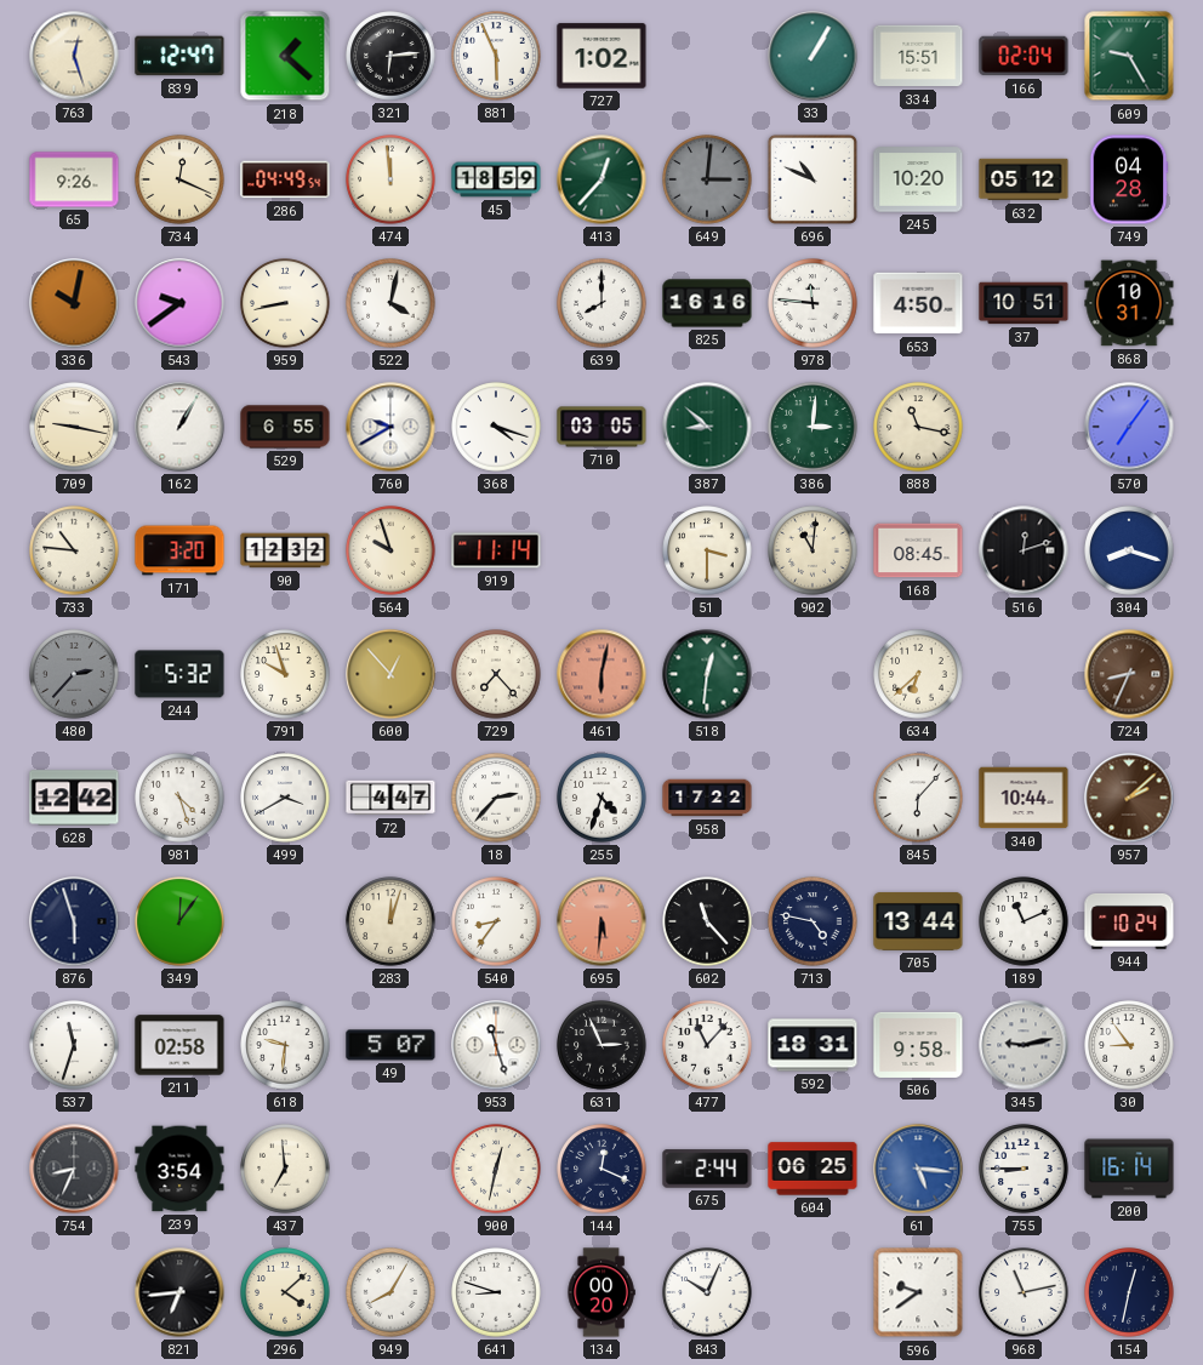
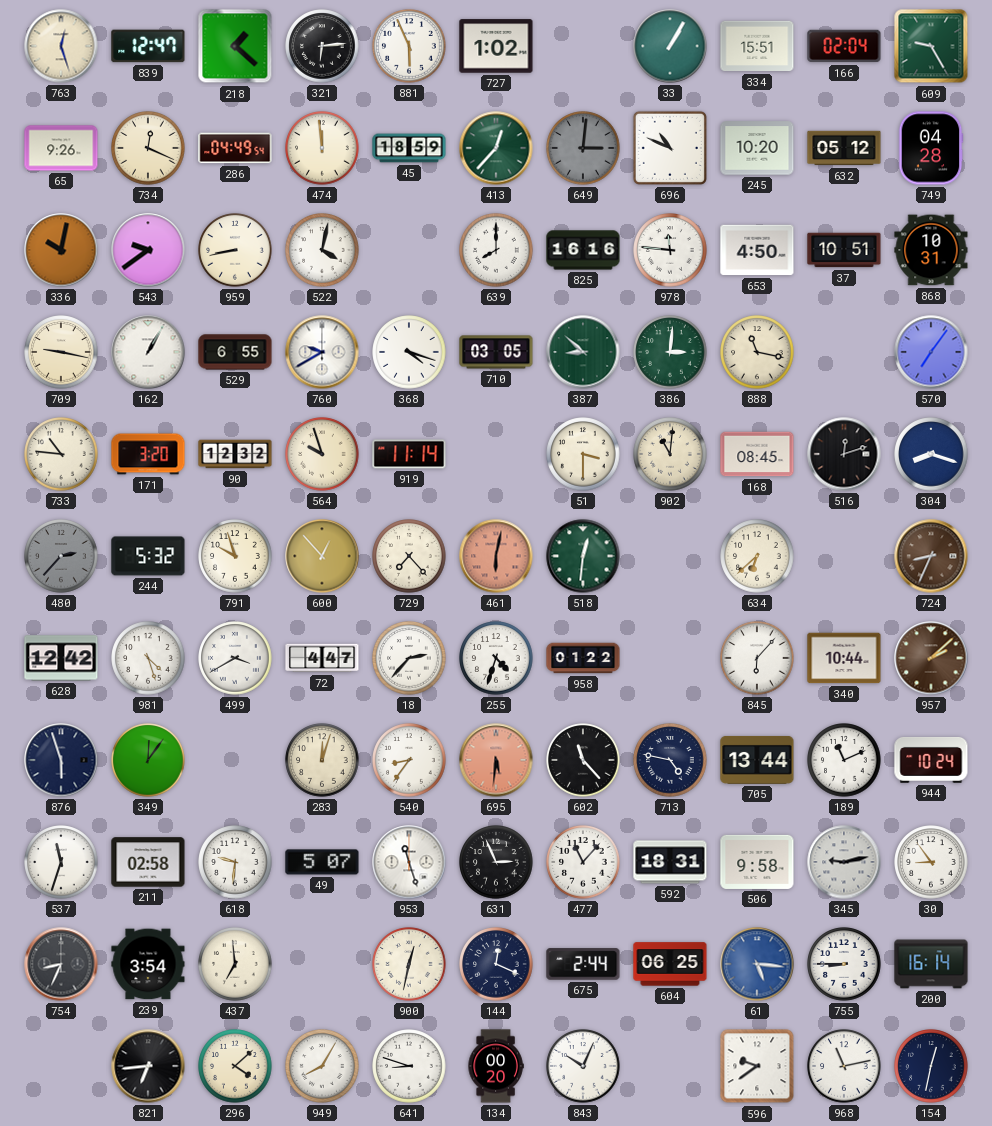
958: 17:22 -> 01:22 (583, 658)
